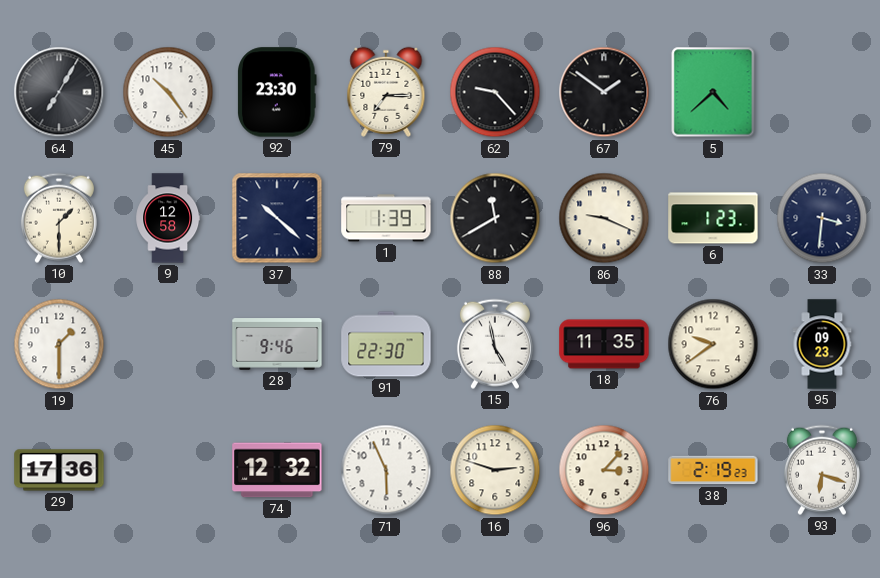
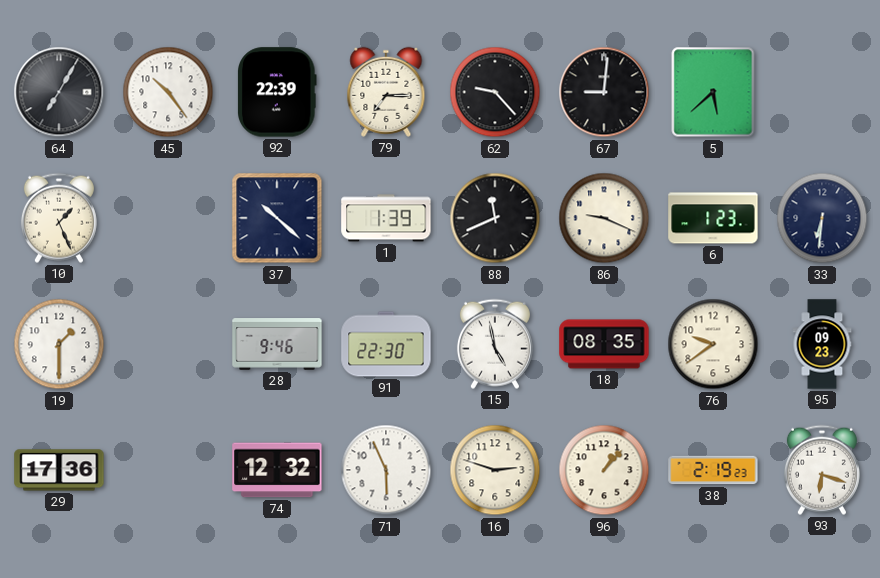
92: 23:30 -> 22:39 (277, 92)
67: 1:51 -> 9:01 (604, 92)
5: 4:38 -> 5:38 (713, 92)
10: 1:30 -> 1:26 (59, 218)
9: 12:58 -> none (168, 218)
88: 11:40 -> 11:41 (495, 218)
33: 3:31 -> 6:31 (822, 218)
18: 11:35 -> 08:35 (604, 344)
96: 3:07 -> 1:07 (604, 470)
